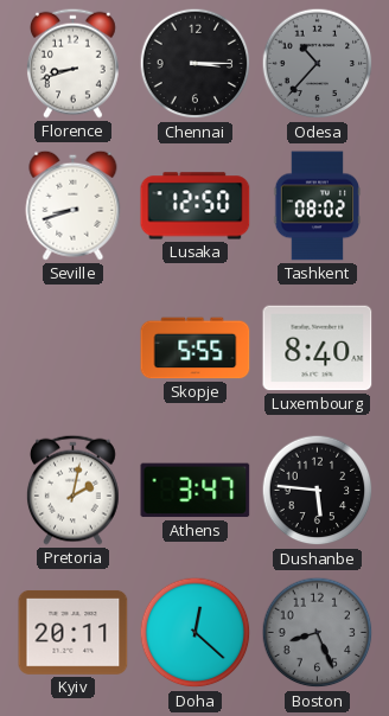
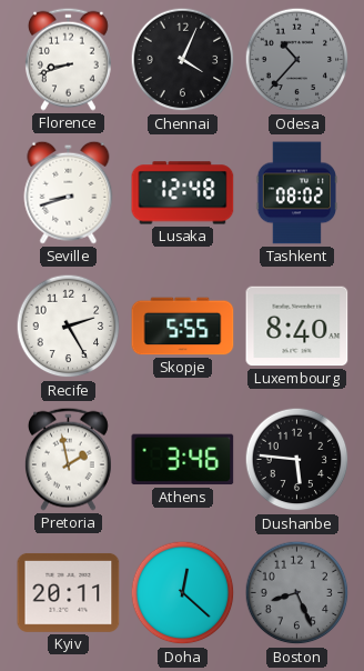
Chennai: 3:15 -> 4:04 (183, 60)
Lusaka: 12:50 -> 12:48 (183, 193)
Recife: none -> 2:25 (69, 327)
Pretoria: 2:02 -> 1:58 (69, 459)
Athens: 3:47 -> 3:46 (183, 460)
